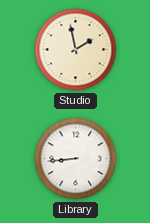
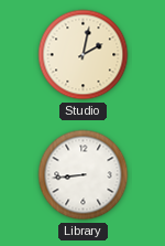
Studio: 1:58 -> 2:02 (84, 55)
